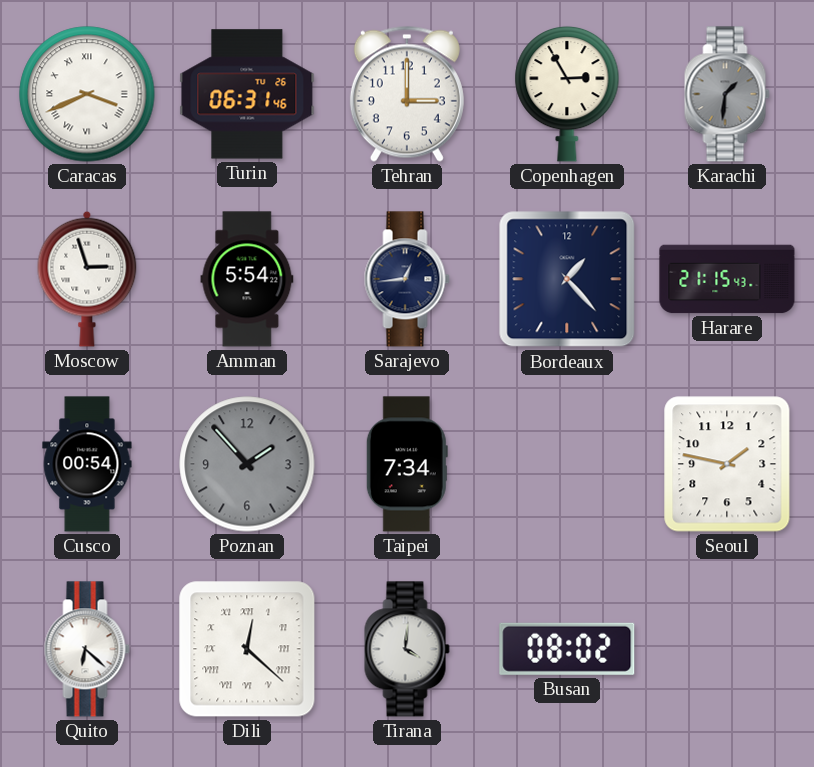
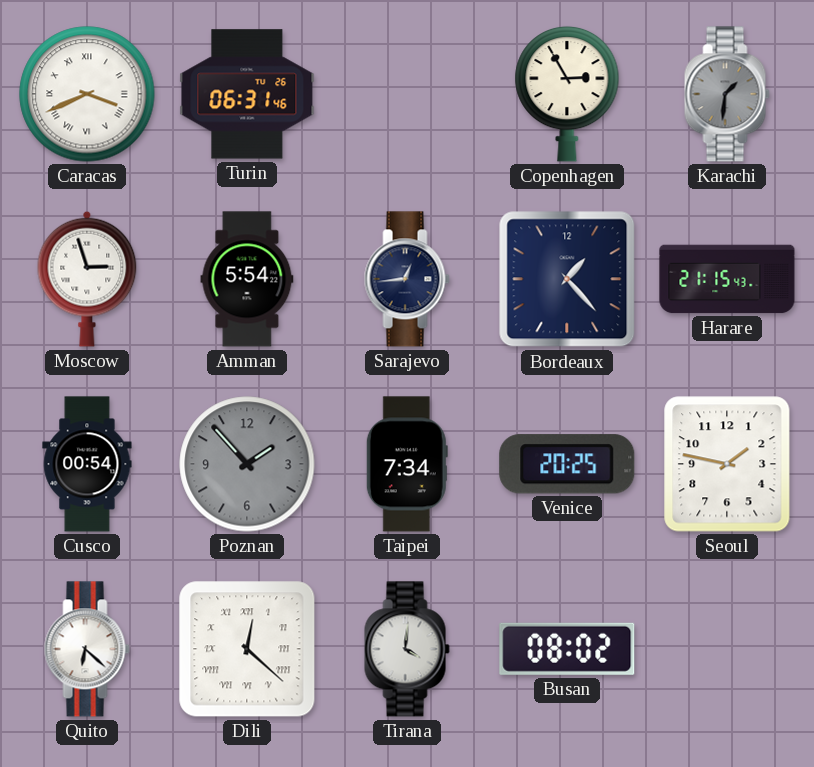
Tehran: 3:00 -> none (407, 94)
Venice: none -> 20:25 (567, 464)
